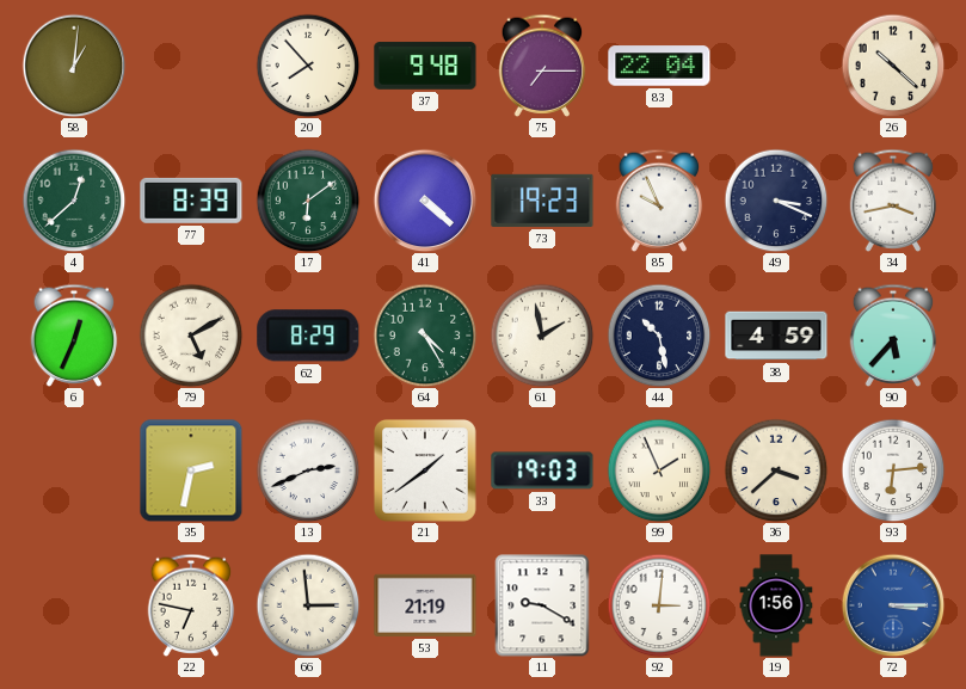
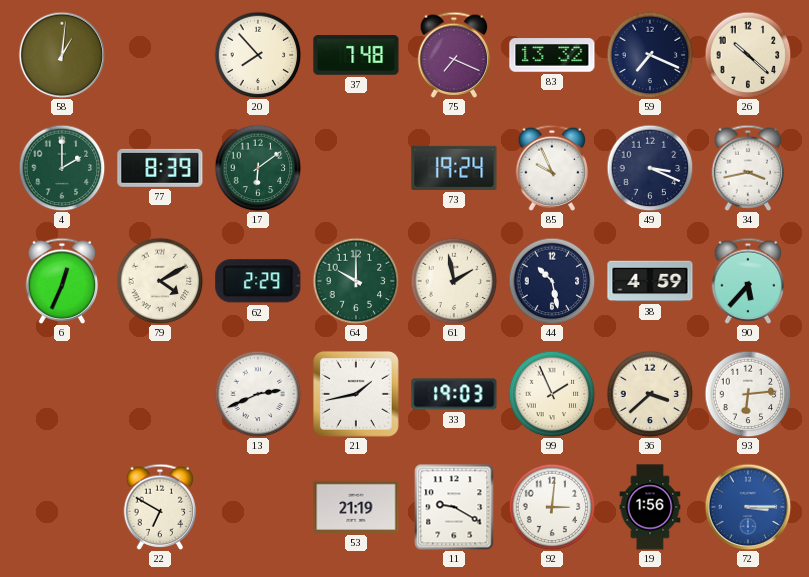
37: 9:48 -> 7:48 (356, 55)
75: 7:15 -> 7:19 (454, 55)
83: 22:04 -> 13:32 (552, 55)
59: none -> 7:19 (650, 55)
4: 12:38 -> 2:00 (62, 168)
41: 4:22 -> none (425, 201)
73: 19:23 -> 19:24 (454, 168)
79: 5:10 -> 4:10 (160, 281)
62: 8:29 -> 2:29 (258, 281)
64: 4:25 -> 10:00 (356, 281)
35: 2:32 -> none (191, 470)
21: 1:39 -> 1:43 (356, 394)
22: 6:47 -> 6:50 (160, 507)
66: 2:59 -> none (308, 605)
